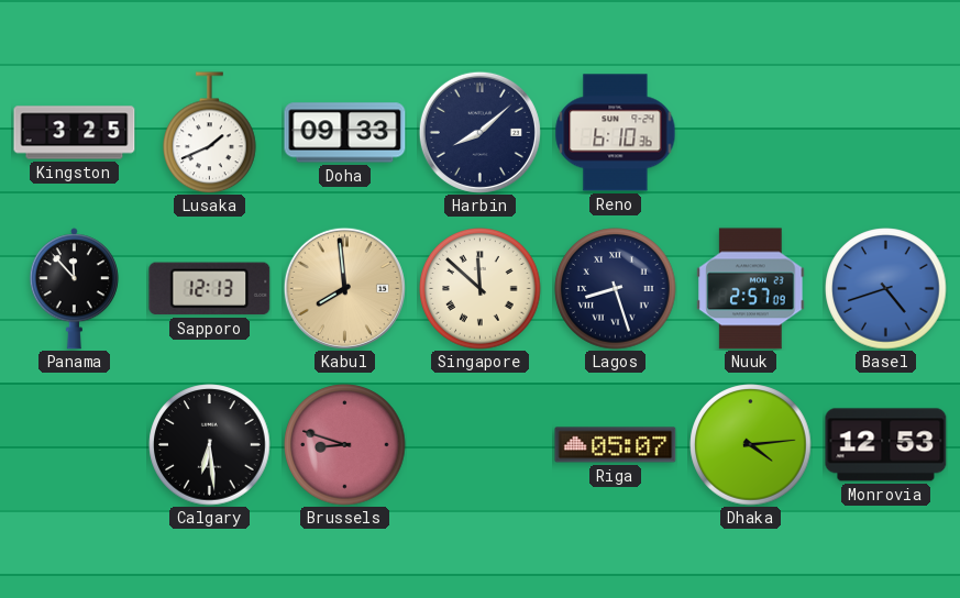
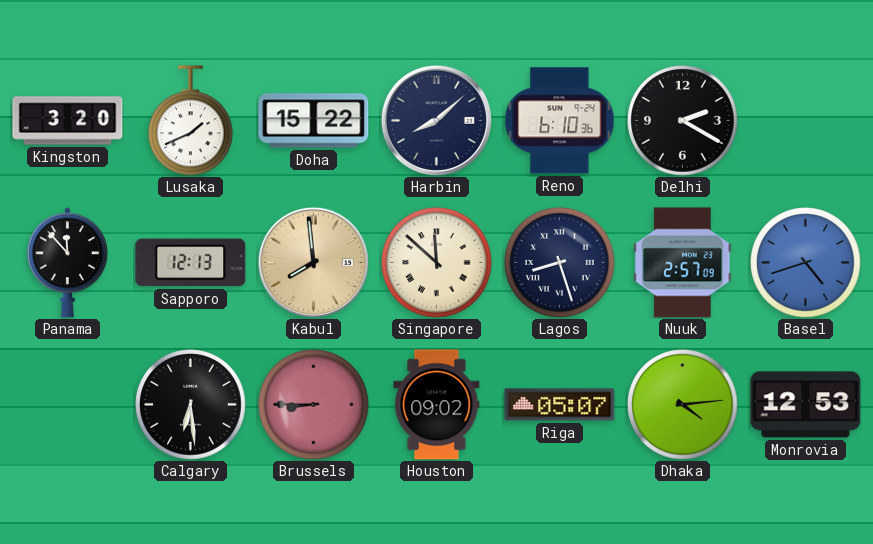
Kingston: 3:25 -> 3:20 (68, 121)
Doha: 09:33 -> 15:22 (314, 121)
Delhi: none -> 2:20 (683, 121)
Brussels: 8:48 -> 8:45 (314, 405)
Houston: none -> 09:02 (437, 405)
